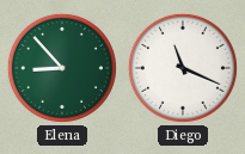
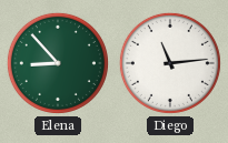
Diego: 11:19 -> 11:14 (170, 63)
